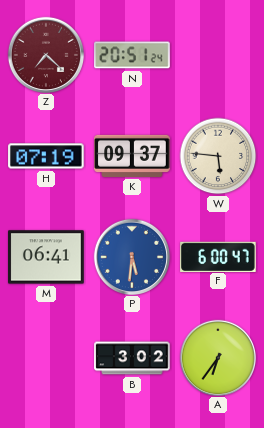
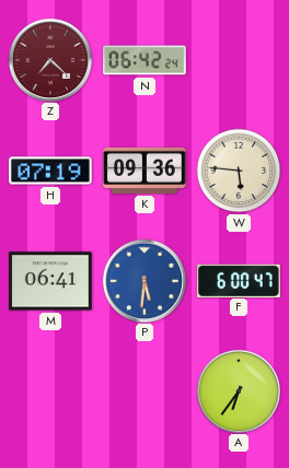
N: 20:51 -> 06:42 (144, 60)
K: 09:37 -> 09:36 (144, 171)
B: 3:02 -> none (132, 358)
